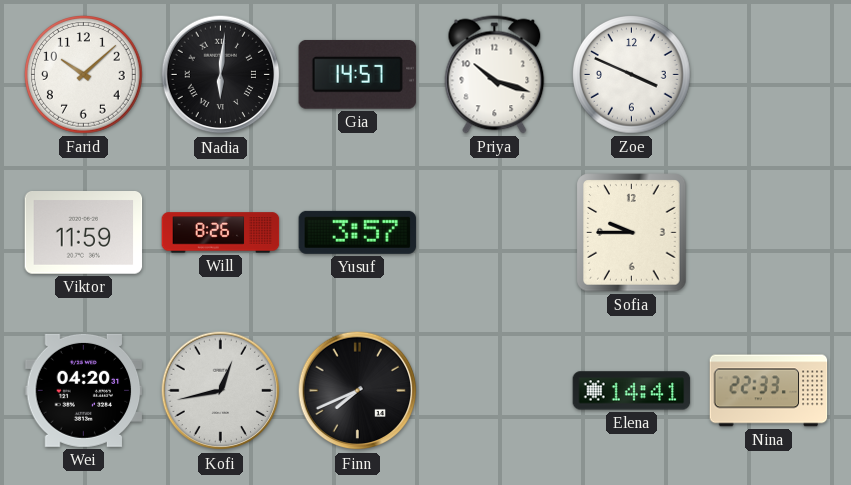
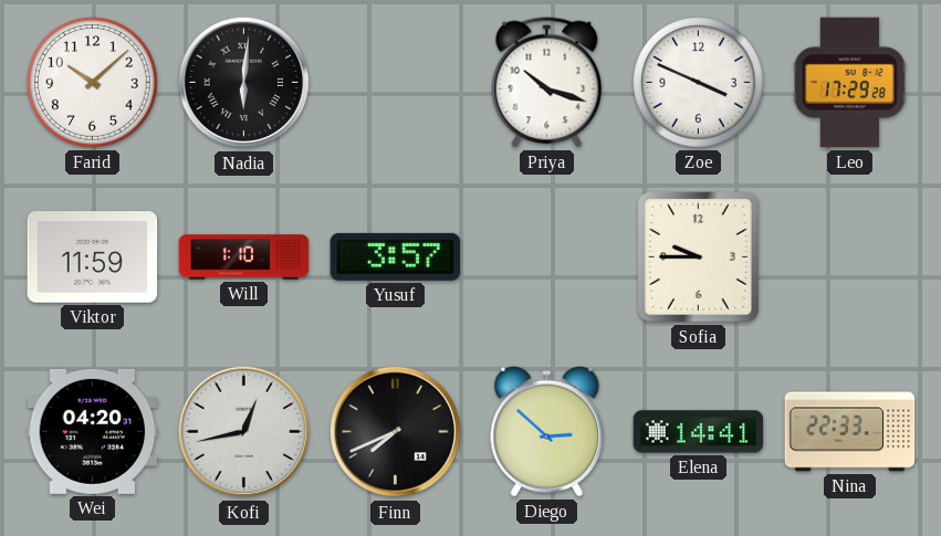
Gia: 14:57 -> none (358, 74)
Leo: none -> 17:29 (849, 83)
Will: 8:26 -> 1:10 (244, 258)
Diego: none -> 2:52 (547, 431)
